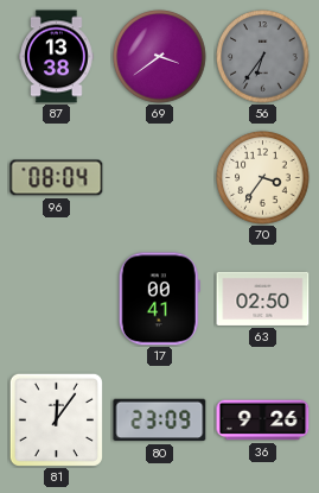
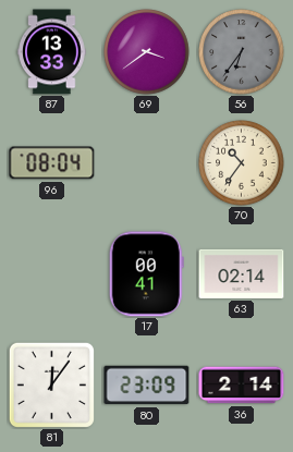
87: 13:38 -> 13:33 (52, 52)
70: 3:36 -> 10:36 (242, 163)
63: 02:50 -> 02:14 (242, 273)
36: 9:26 -> 2:14 (242, 386)
